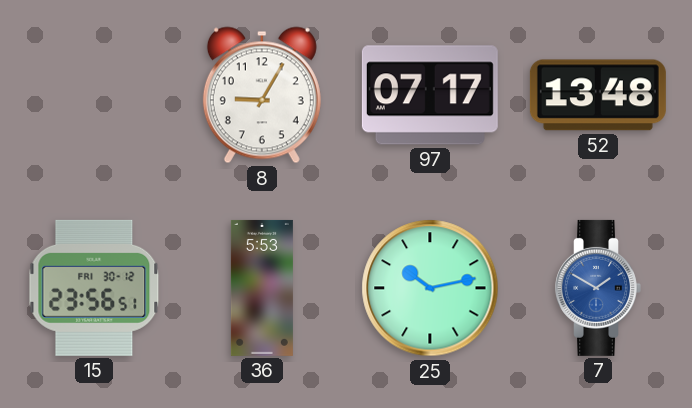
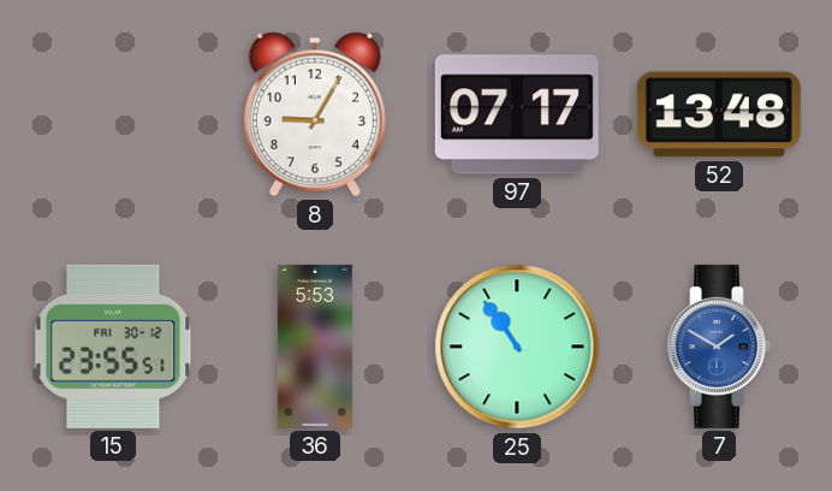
15: 23:56 -> 23:55 (113, 347)
25: 10:13 -> 10:54 (517, 347)
